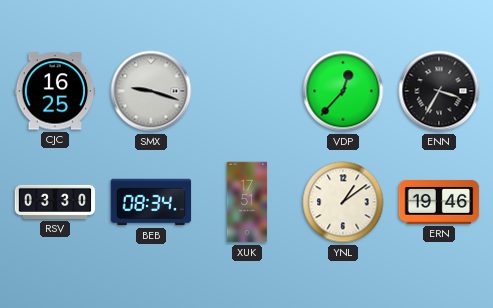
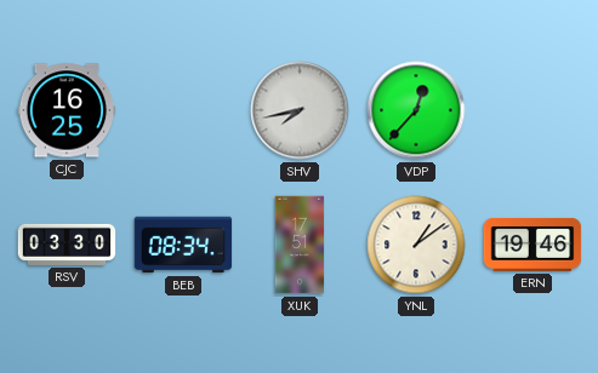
SMX: 9:18 -> none (151, 91)
SHV: none -> 7:43 (300, 110)
ENN: 3:35 -> none (439, 91)
